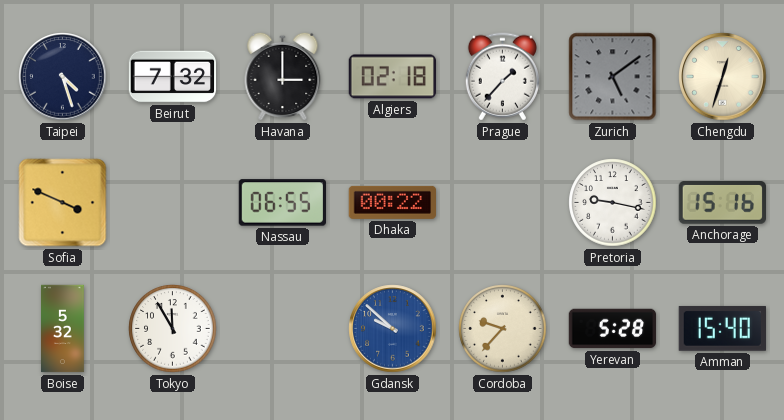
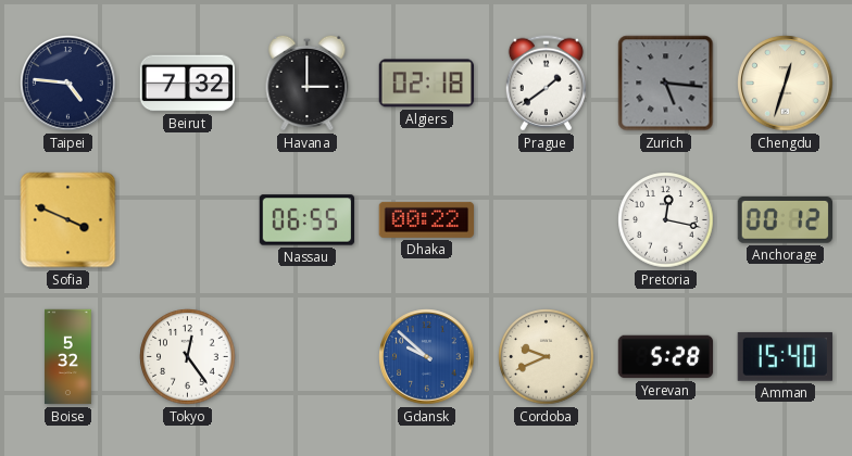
Taipei: 4:27 -> 4:46 (68, 84)
Prague: 1:37 -> 1:39 (546, 84)
Zurich: 5:09 -> 5:16 (666, 84)
Pretoria: 9:17 -> 12:17 (666, 220)
Anchorage: 15:16 -> 00:12 (785, 220)
Tokyo: 11:55 -> 12:24 (188, 357)
Cordoba: 9:37 -> 9:41 (547, 357)
